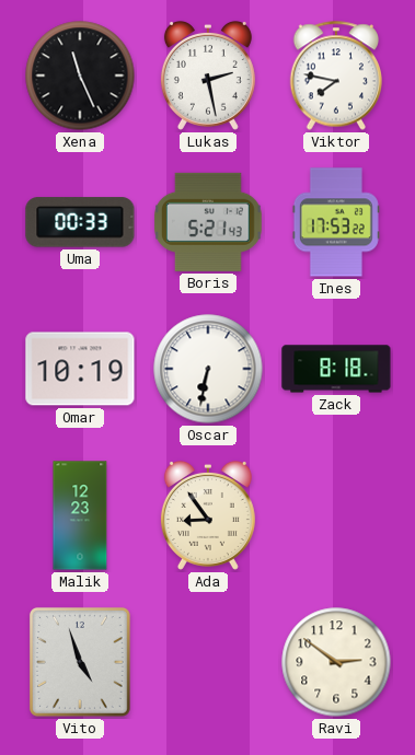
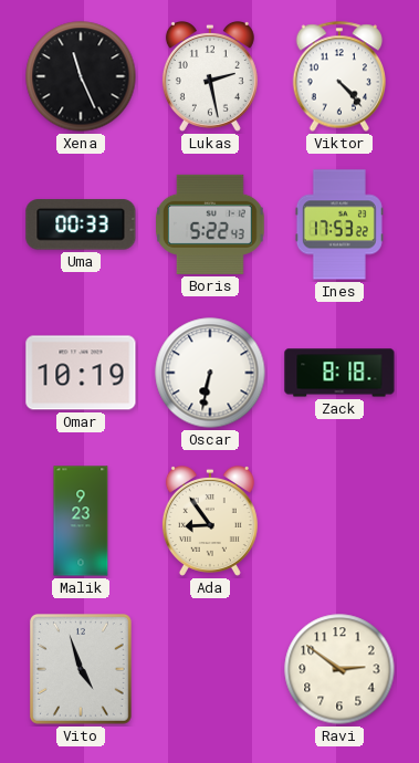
Viktor: 7:47 -> 4:23 (338, 76)
Boris: 5:21 -> 5:22 (211, 224)
Malik: 12:23 -> 9:23 (81, 521)
